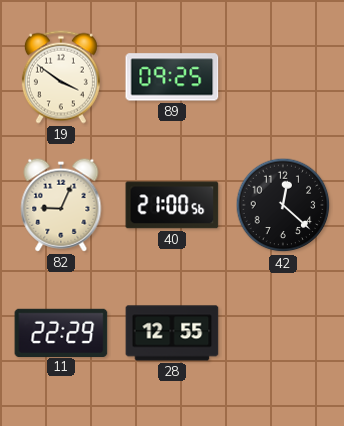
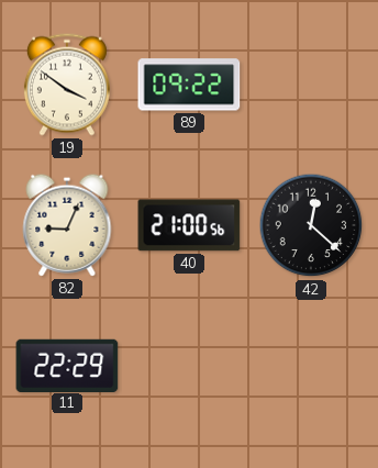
89: 09:25 -> 09:22 (189, 85)
28: 12:55 -> none (172, 333)
